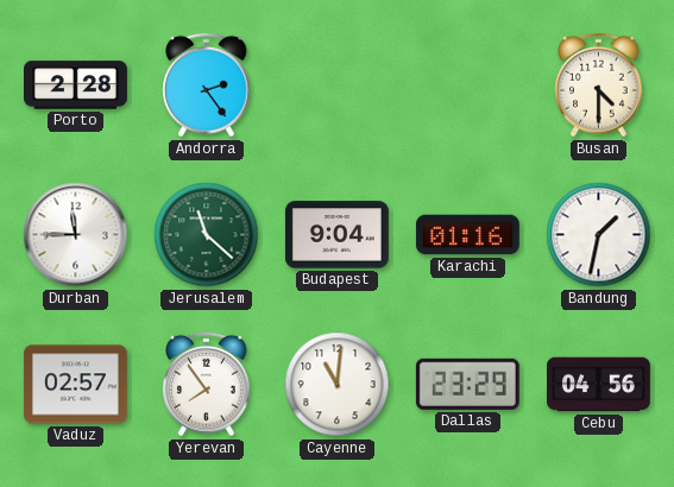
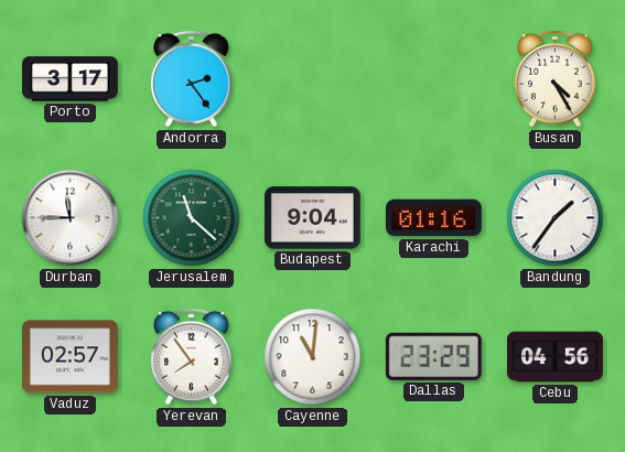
Porto: 2:28 -> 3:17 (71, 79)
Busan: 4:30 -> 4:25 (556, 79)
Bandung: 1:32 -> 1:36 (556, 218)
